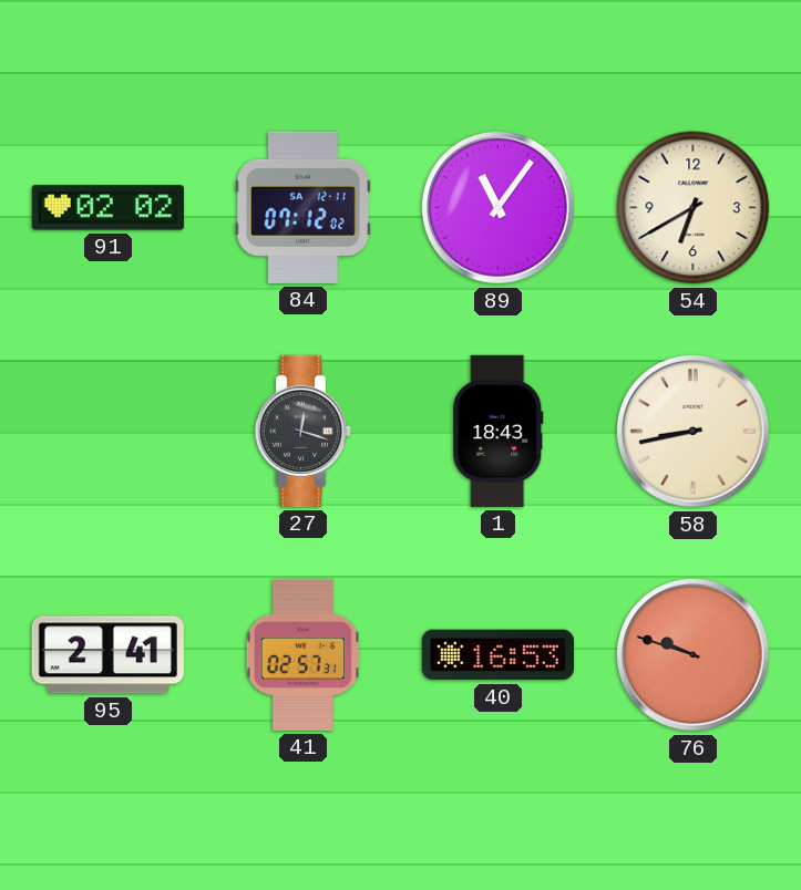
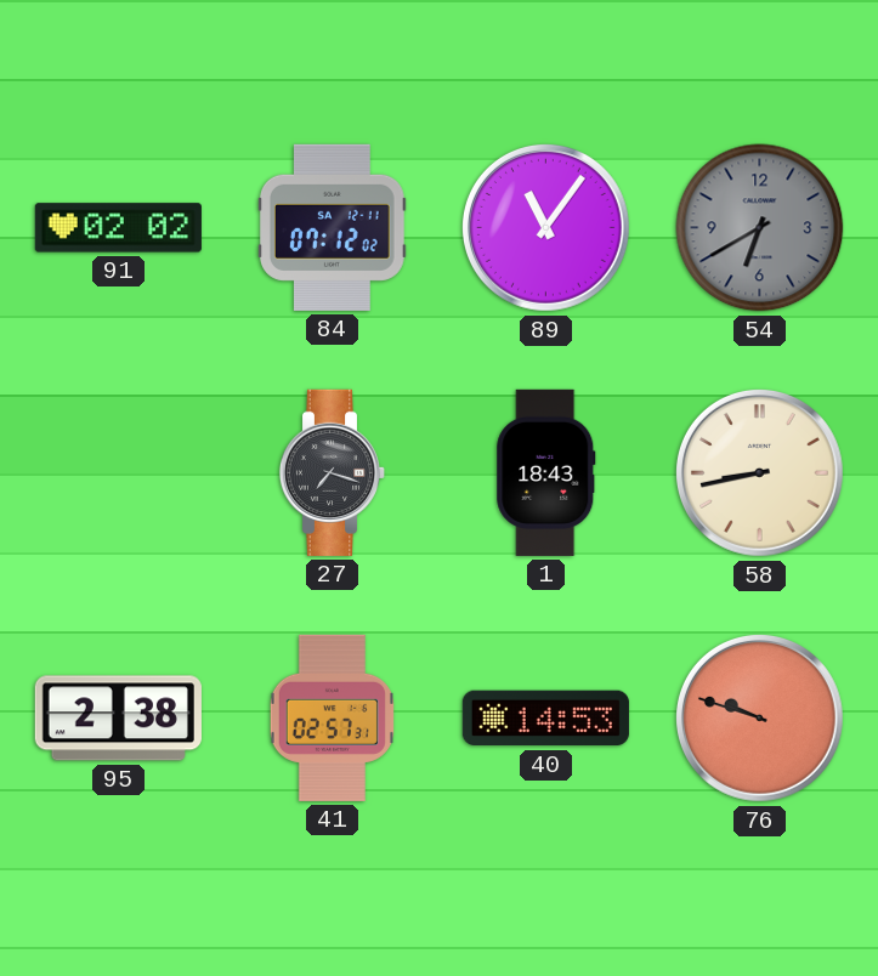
54 dial: cream -> grey (760, 228)
27: 12:18 -> 7:18 (333, 472)
95: 2:41 -> 2:38 (118, 719)
40: 16:53 -> 14:53 (545, 719)
